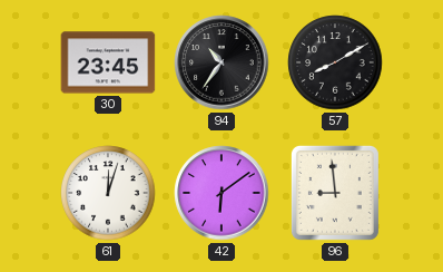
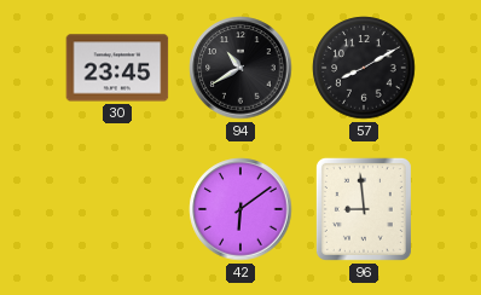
94: 10:36 -> 10:40 (240, 68)
61: 12:03 -> none (108, 193)
